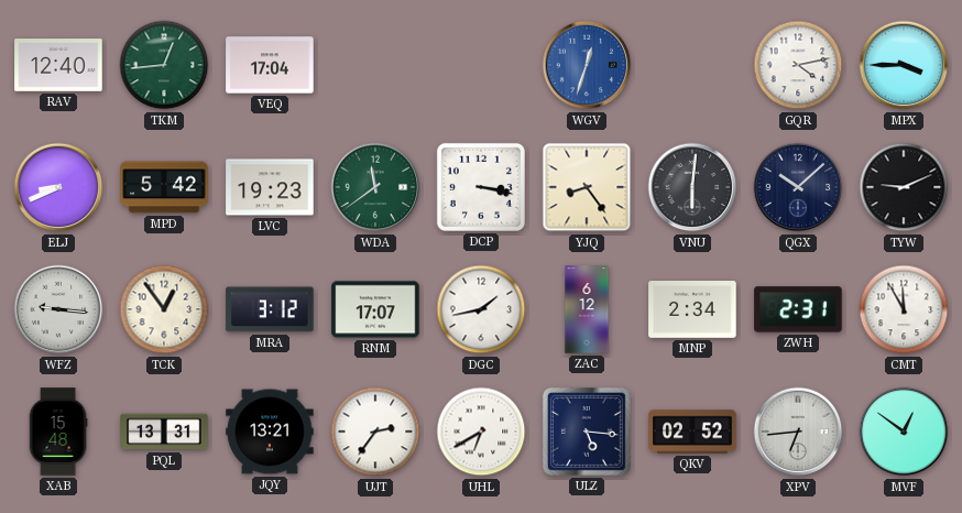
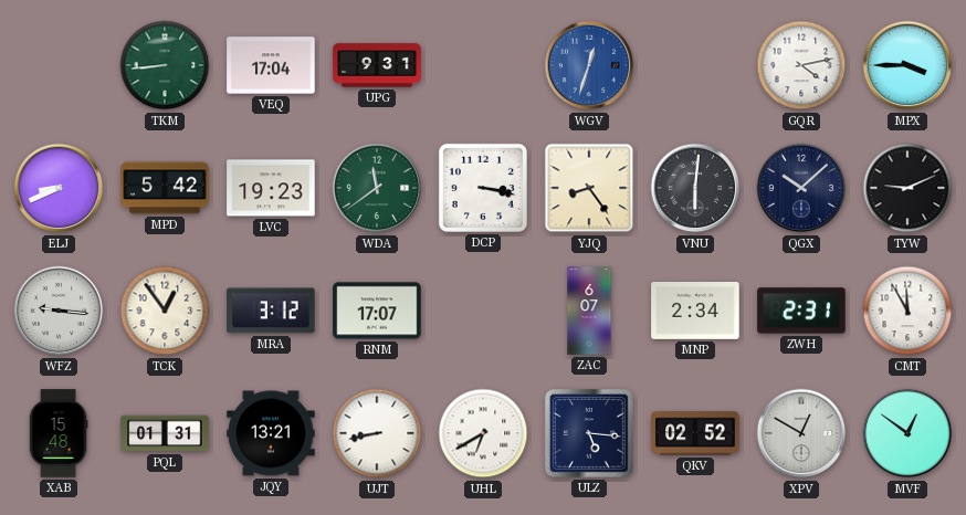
RAV: 12:40 -> none (58, 65)
TKM: 12:44 -> 8:44 (165, 65)
UPG: none -> 9:31 (377, 65)
DGC: 1:43 -> none (481, 309)
ZAC: 6:12 -> 6:07 (589, 311)
PQL: 13:31 -> 01:31 (165, 433)
UJT: 2:36 -> 8:43 (377, 433)
XPV: 6:44 -> 12:50 (801, 433)
